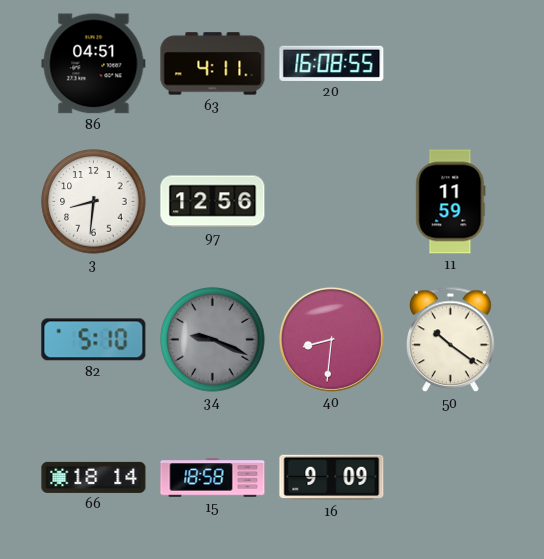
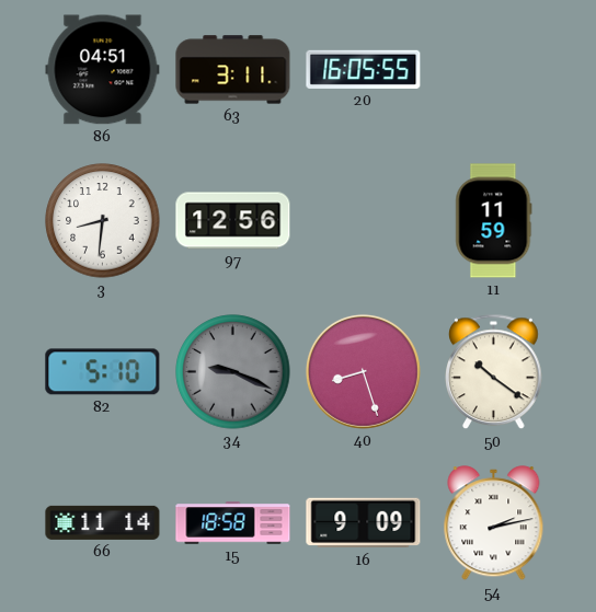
63: 4:11 -> 3:11 (233, 70)
20: 16:08 -> 16:05 (364, 69)
40: 8:31 -> 8:27 (363, 371)
66: 18:14 -> 11:14 (103, 522)
54: none -> 2:13 (494, 523)
